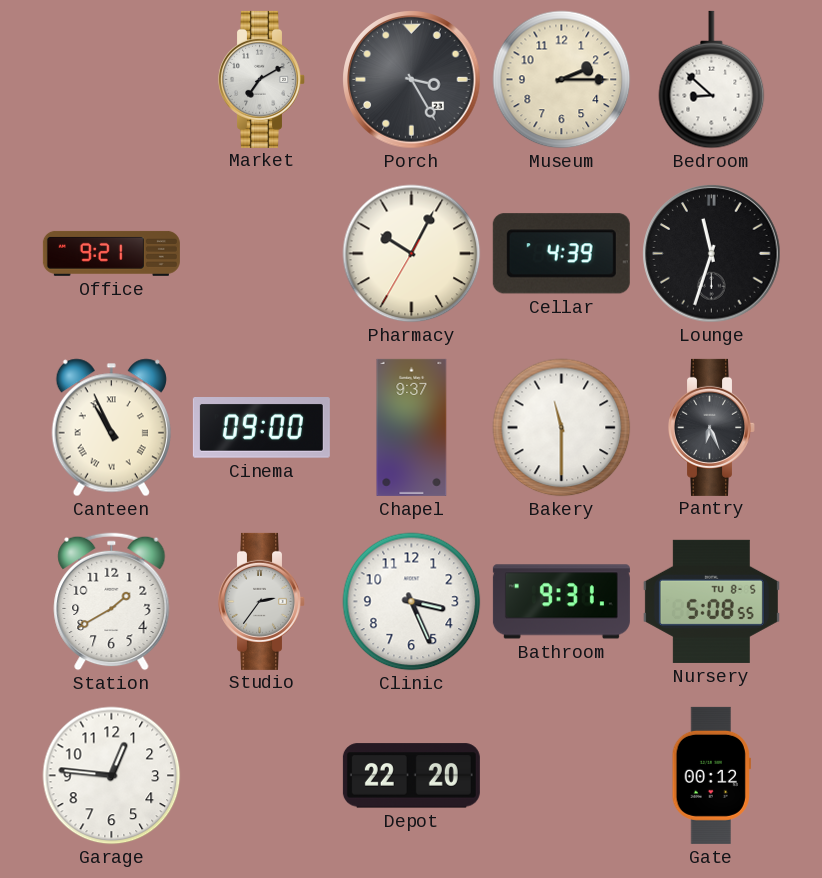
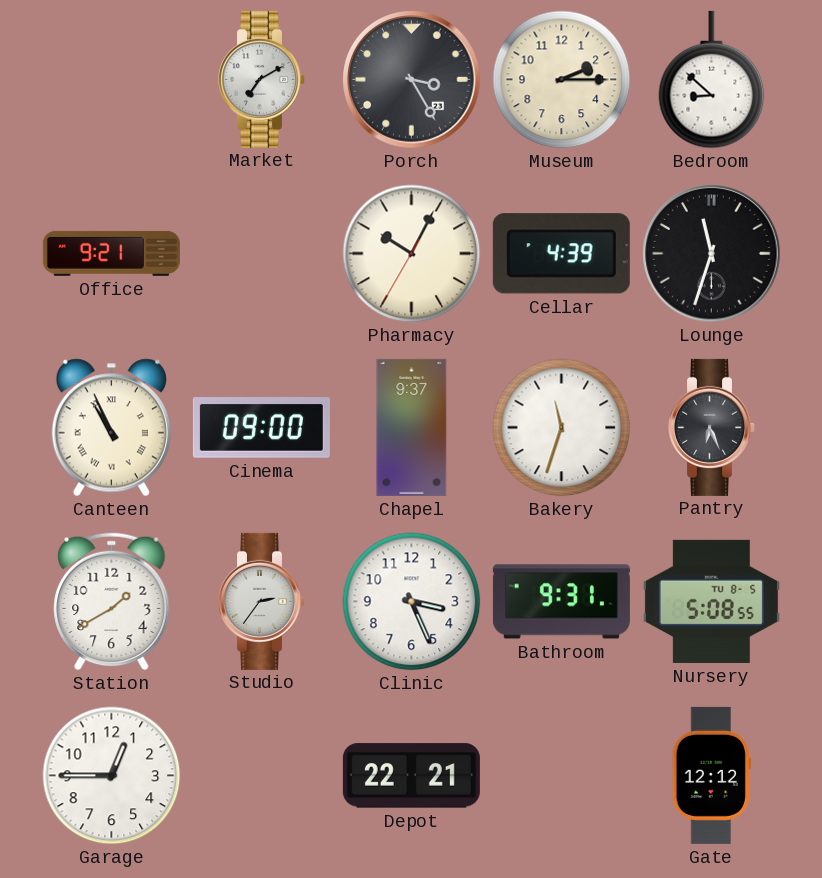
Bakery: 11:30 -> 11:33 (562, 428)
Garage: 12:46 -> 12:45 (112, 776)
Depot: 22:20 -> 22:21 (411, 776)
Gate: 00:12 -> 12:12 (711, 775)
